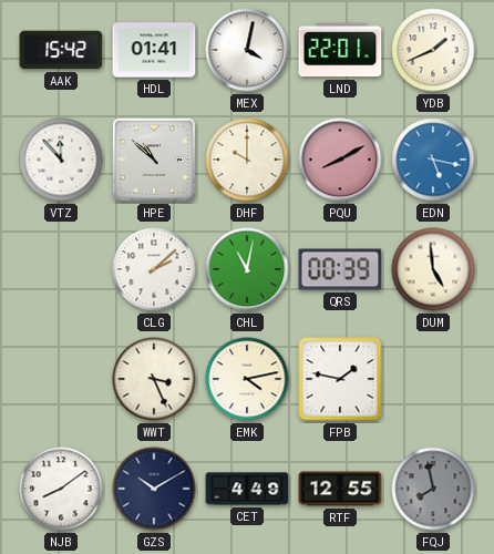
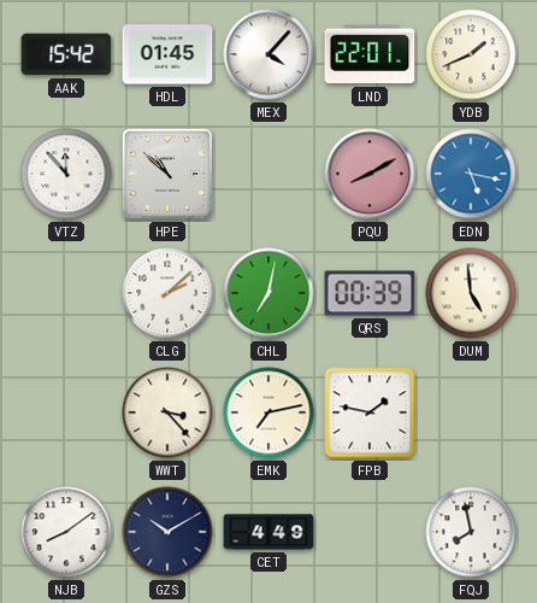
HDL: 01:41 -> 01:45 (167, 54)
MEX: 4:02 -> 4:07 (268, 54)
DHF: 10:00 -> none (247, 160)
CHL: 11:02 -> 7:02 (268, 293)
WWT: 3:26 -> 3:23 (167, 412)
EMK: 4:13 -> 7:13 (268, 412)
RTF: 12:55 -> none (340, 489)
FQJ dial: grey -> white (471, 532)
